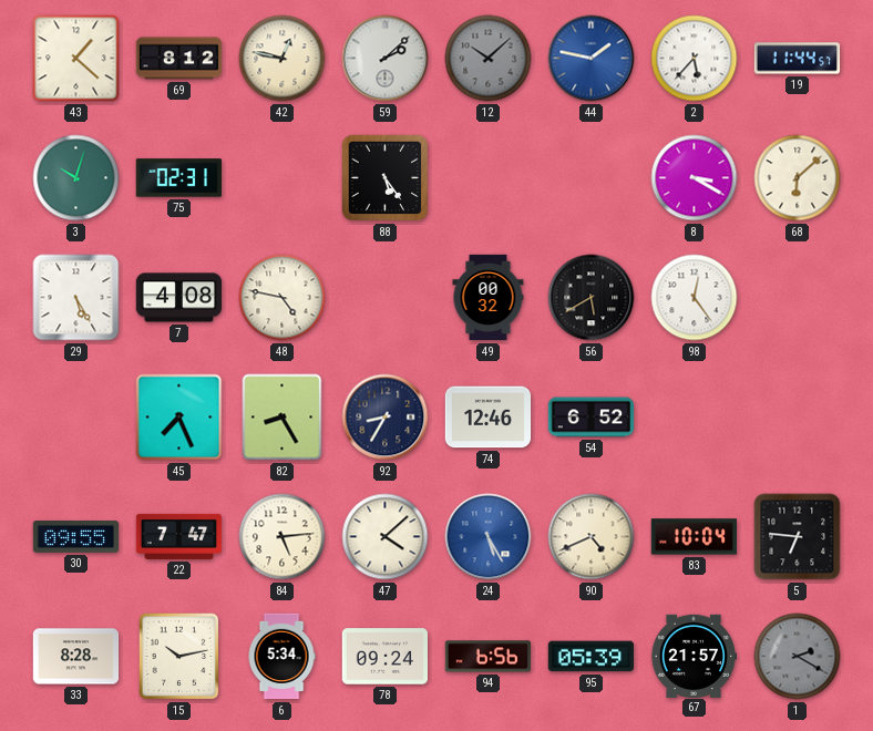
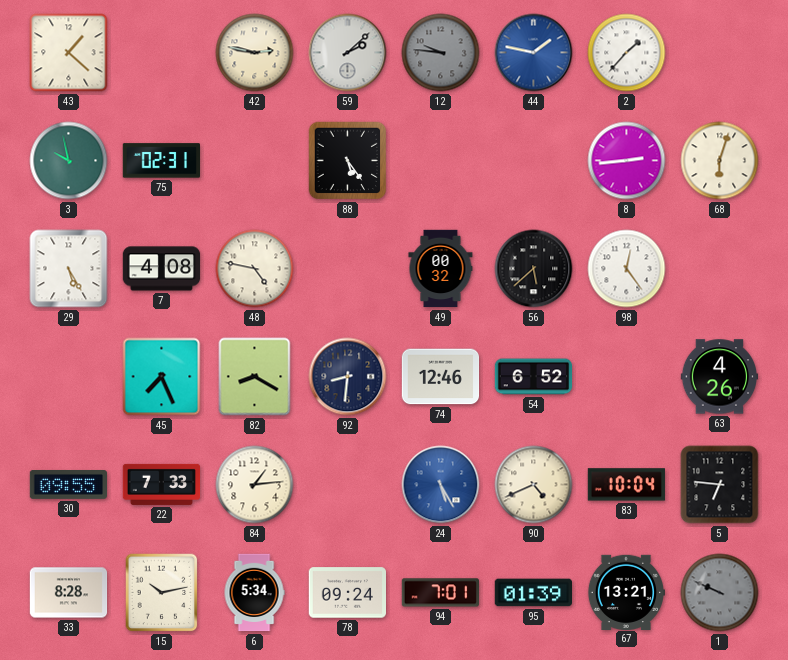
69: 8:12 -> none (179, 59)
42: 12:47 -> 2:47 (255, 53)
12: 10:08 -> 9:46 (441, 53)
2: 5:37 -> 1:37 (627, 53)
19: 11:44 -> none (798, 59)
3: 10:03 -> 9:58 (69, 161)
8: 3:20 -> 2:44 (627, 161)
68: 6:08 -> 6:03 (720, 161)
56: 5:40 -> 5:38 (534, 269)
82: 8:25 -> 8:20 (255, 377)
92: 8:35 -> 8:31 (348, 377)
63: none -> 4:26 (720, 377)
22: 7:47 -> 7:33 (162, 484)
84: 5:14 -> 1:14 (255, 485)
47: 4:08 -> none (386, 537)
94: 6:56 -> 7:01 (440, 593)
95: 05:39 -> 01:39 (533, 593)
67: 21:57 -> 13:21 (626, 592)
1: 2:20 -> 9:49 (720, 593)
